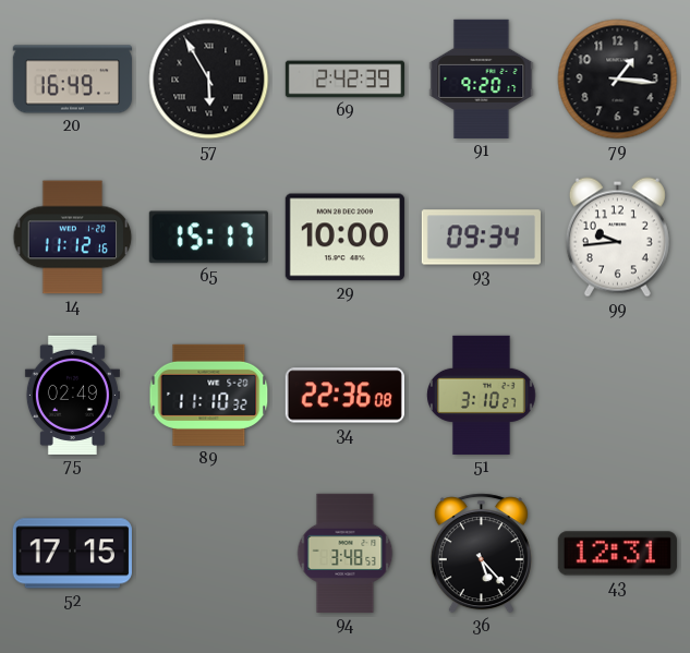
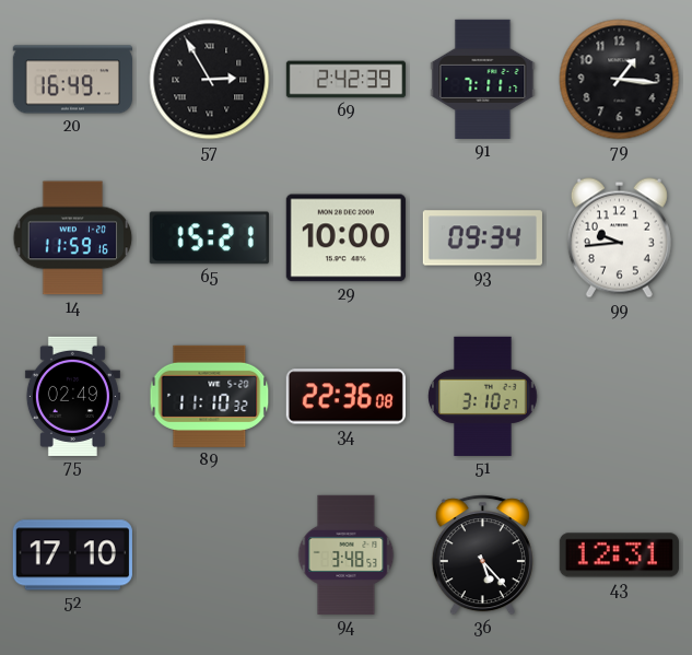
57: 5:55 -> 2:55 (210, 80)
91: 9:20 -> 7:11 (483, 79)
14: 11:12 -> 11:59 (73, 238)
65: 15:17 -> 15:21 (209, 238)
52: 17:15 -> 17:10 (72, 555)
